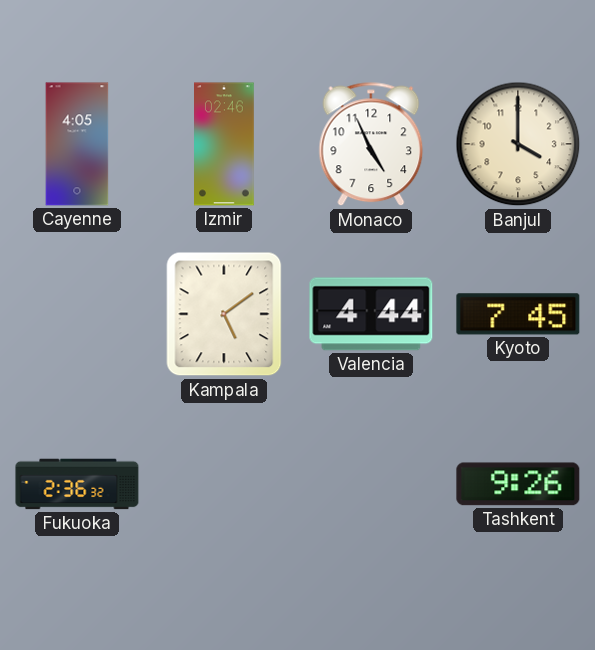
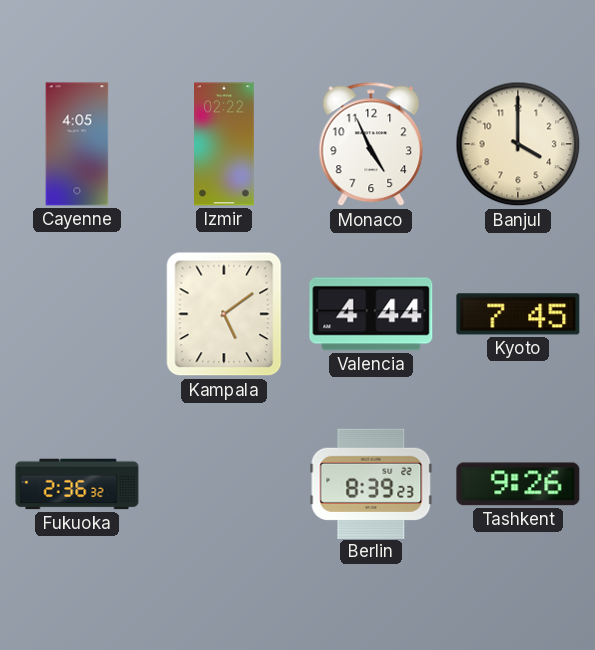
Izmir: 02:46 -> 02:22 (224, 144)
Berlin: none -> 8:39 (371, 483)
